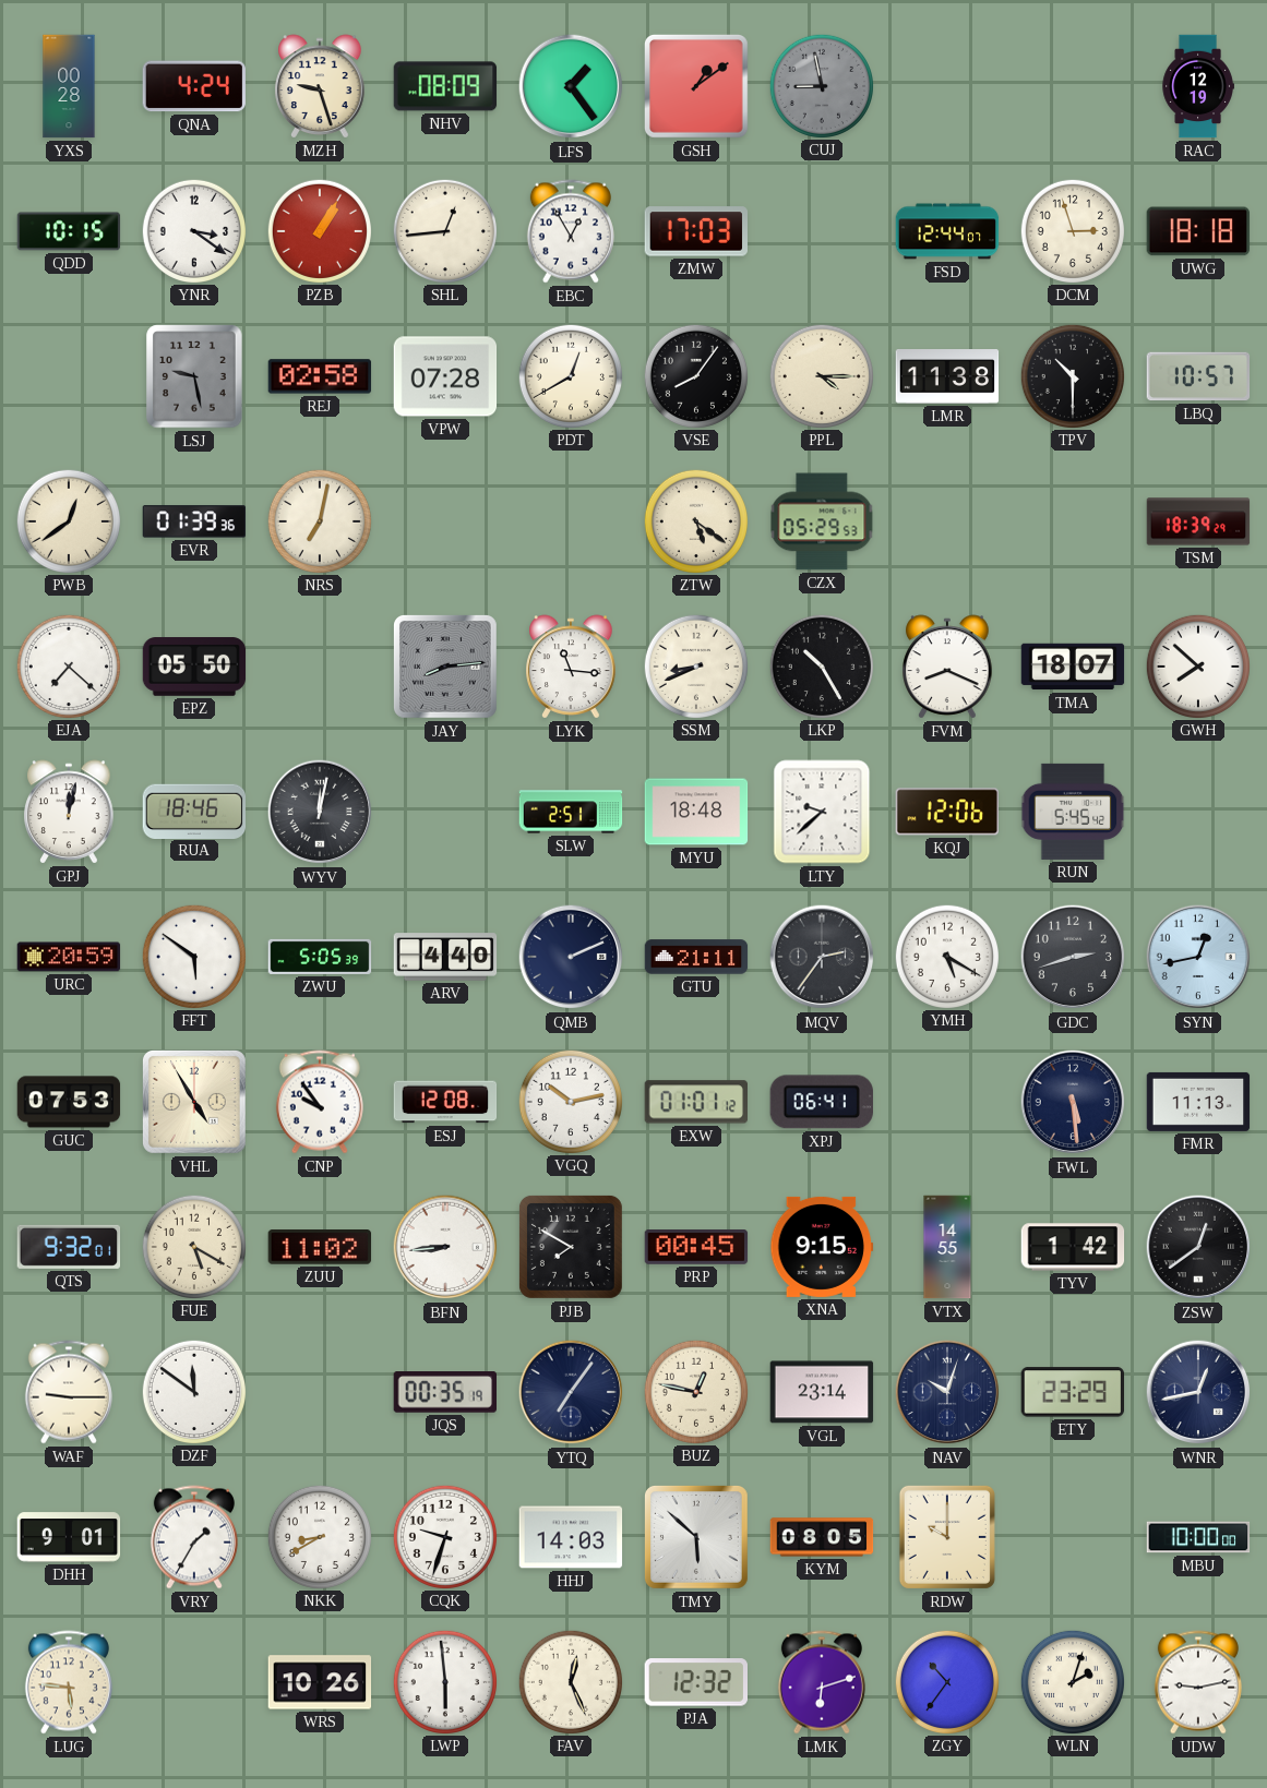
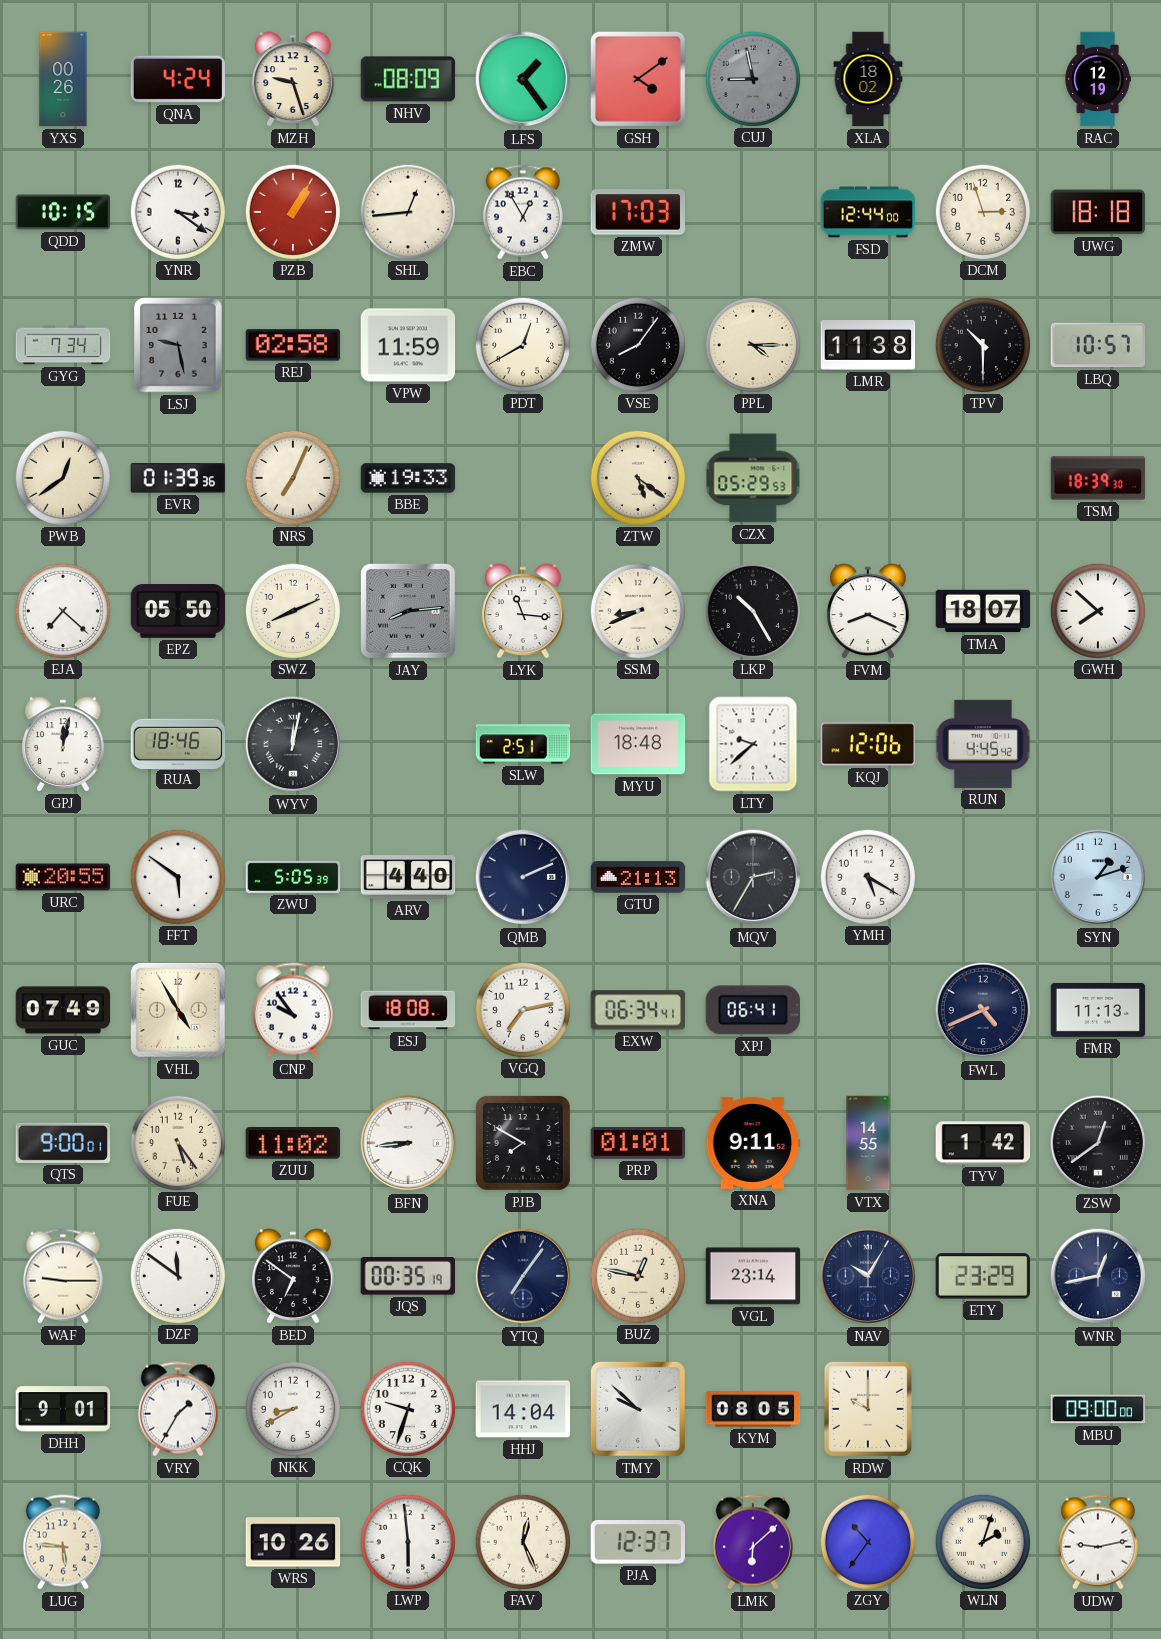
YXS: 00:28 -> 00:26 (63, 79)
GSH: 1:09 -> 4:09 (638, 79)
XLA: none -> 18:02 (868, 79)
FSD: 12:44:07 -> 12:44:00 (868, 212)
GYG: none -> 7:34 (63, 345)
VPW: 07:28 -> 11:59 (408, 345)
NRS: 7:02 -> 7:04 (292, 477)
BBE: none -> 19:33 (408, 478)
TSM: 18:39:29 -> 18:39:30 (1098, 478)
SWZ: none -> 8:11 (292, 610)
RUN: 5:45 -> 4:45 (983, 744)
URC: 20:59 -> 20:55 (63, 877)
GTU: 21:11 -> 21:13 (638, 877)
MQV: 2:36 -> 2:35 (753, 877)
GDC: 2:42 -> none (1073, 957)
SYN: 12:43 -> 1:12 (1098, 877)
GUC: 07:53 -> 07:49 (63, 1010)
ESJ: 12:08 -> 18:08 (408, 1010)
VGQ: 10:13 -> 7:13 (522, 1009)
EXW: 01:01 -> 06:34 (637, 1010)
FWL: 5:29 -> 4:41 (983, 1010)
QTS: 9:32 -> 9:00 (63, 1143)
FUE: 5:20 -> 5:24 (177, 1142)
PRP: 00:45 -> 01:01 (638, 1144)
XNA: 9:15 -> 9:11 (753, 1143)
BED: none -> 6:51 (293, 1276)
NAV: 10:03 -> 10:05 (868, 1276)
HHJ: 14:03 -> 14:04 (523, 1409)
TMY: 5:52 -> 9:52 (638, 1409)
MBU: 10:00 -> 09:00 (1098, 1409)
PJA: 12:32 -> 12:37 (637, 1542)
LMK: 6:12 -> 6:08 (753, 1542)
